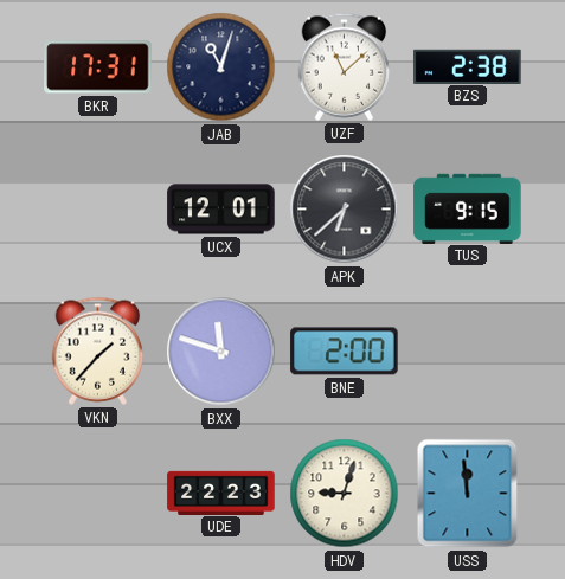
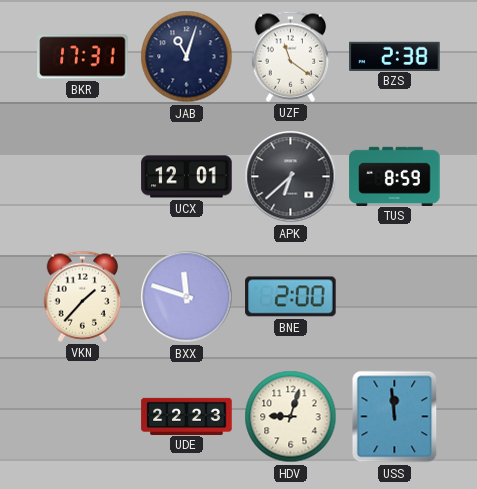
UZF: 11:08 -> 11:21 (291, 56)
TUS: 9:15 -> 8:59 (395, 176)
